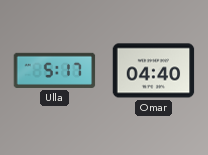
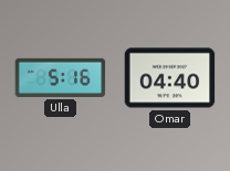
Ulla: 5:17 -> 5:16 (61, 77)
